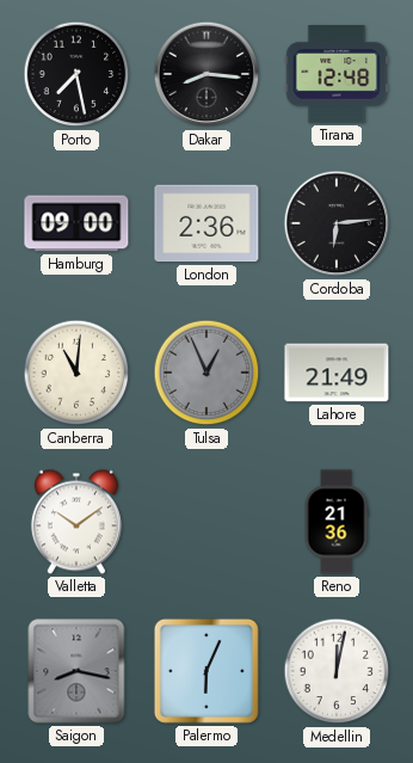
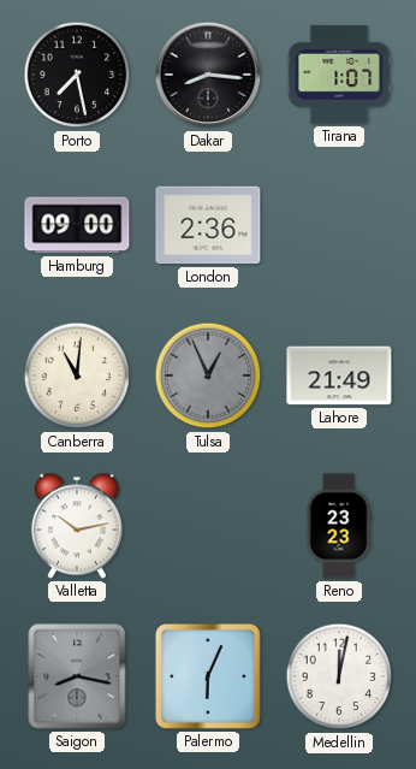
Tirana: 12:48 -> 1:07 (339, 76)
Cordoba: 6:14 -> none (337, 223)
Valletta: 10:09 -> 10:13 (77, 526)
Reno: 21:36 -> 23:23 (339, 526)
